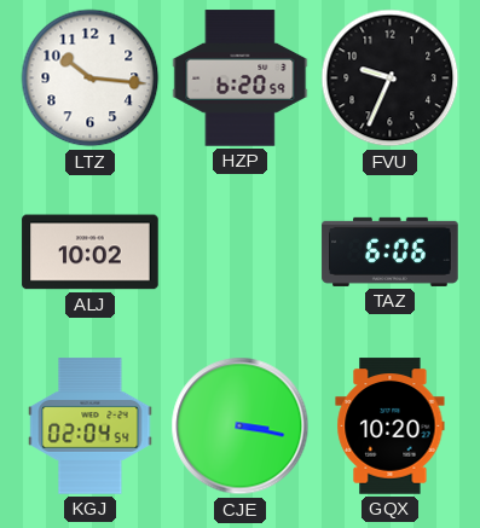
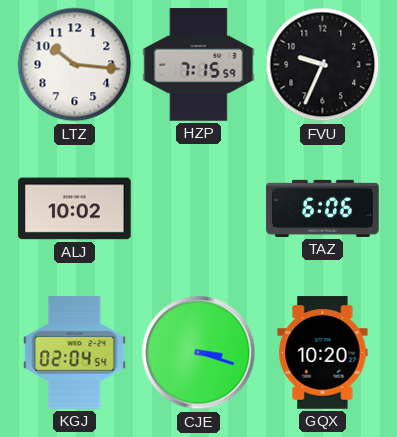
HZP: 6:20 -> 7:15 (199, 65)
CJE: 3:17 -> 3:18 (199, 353)
